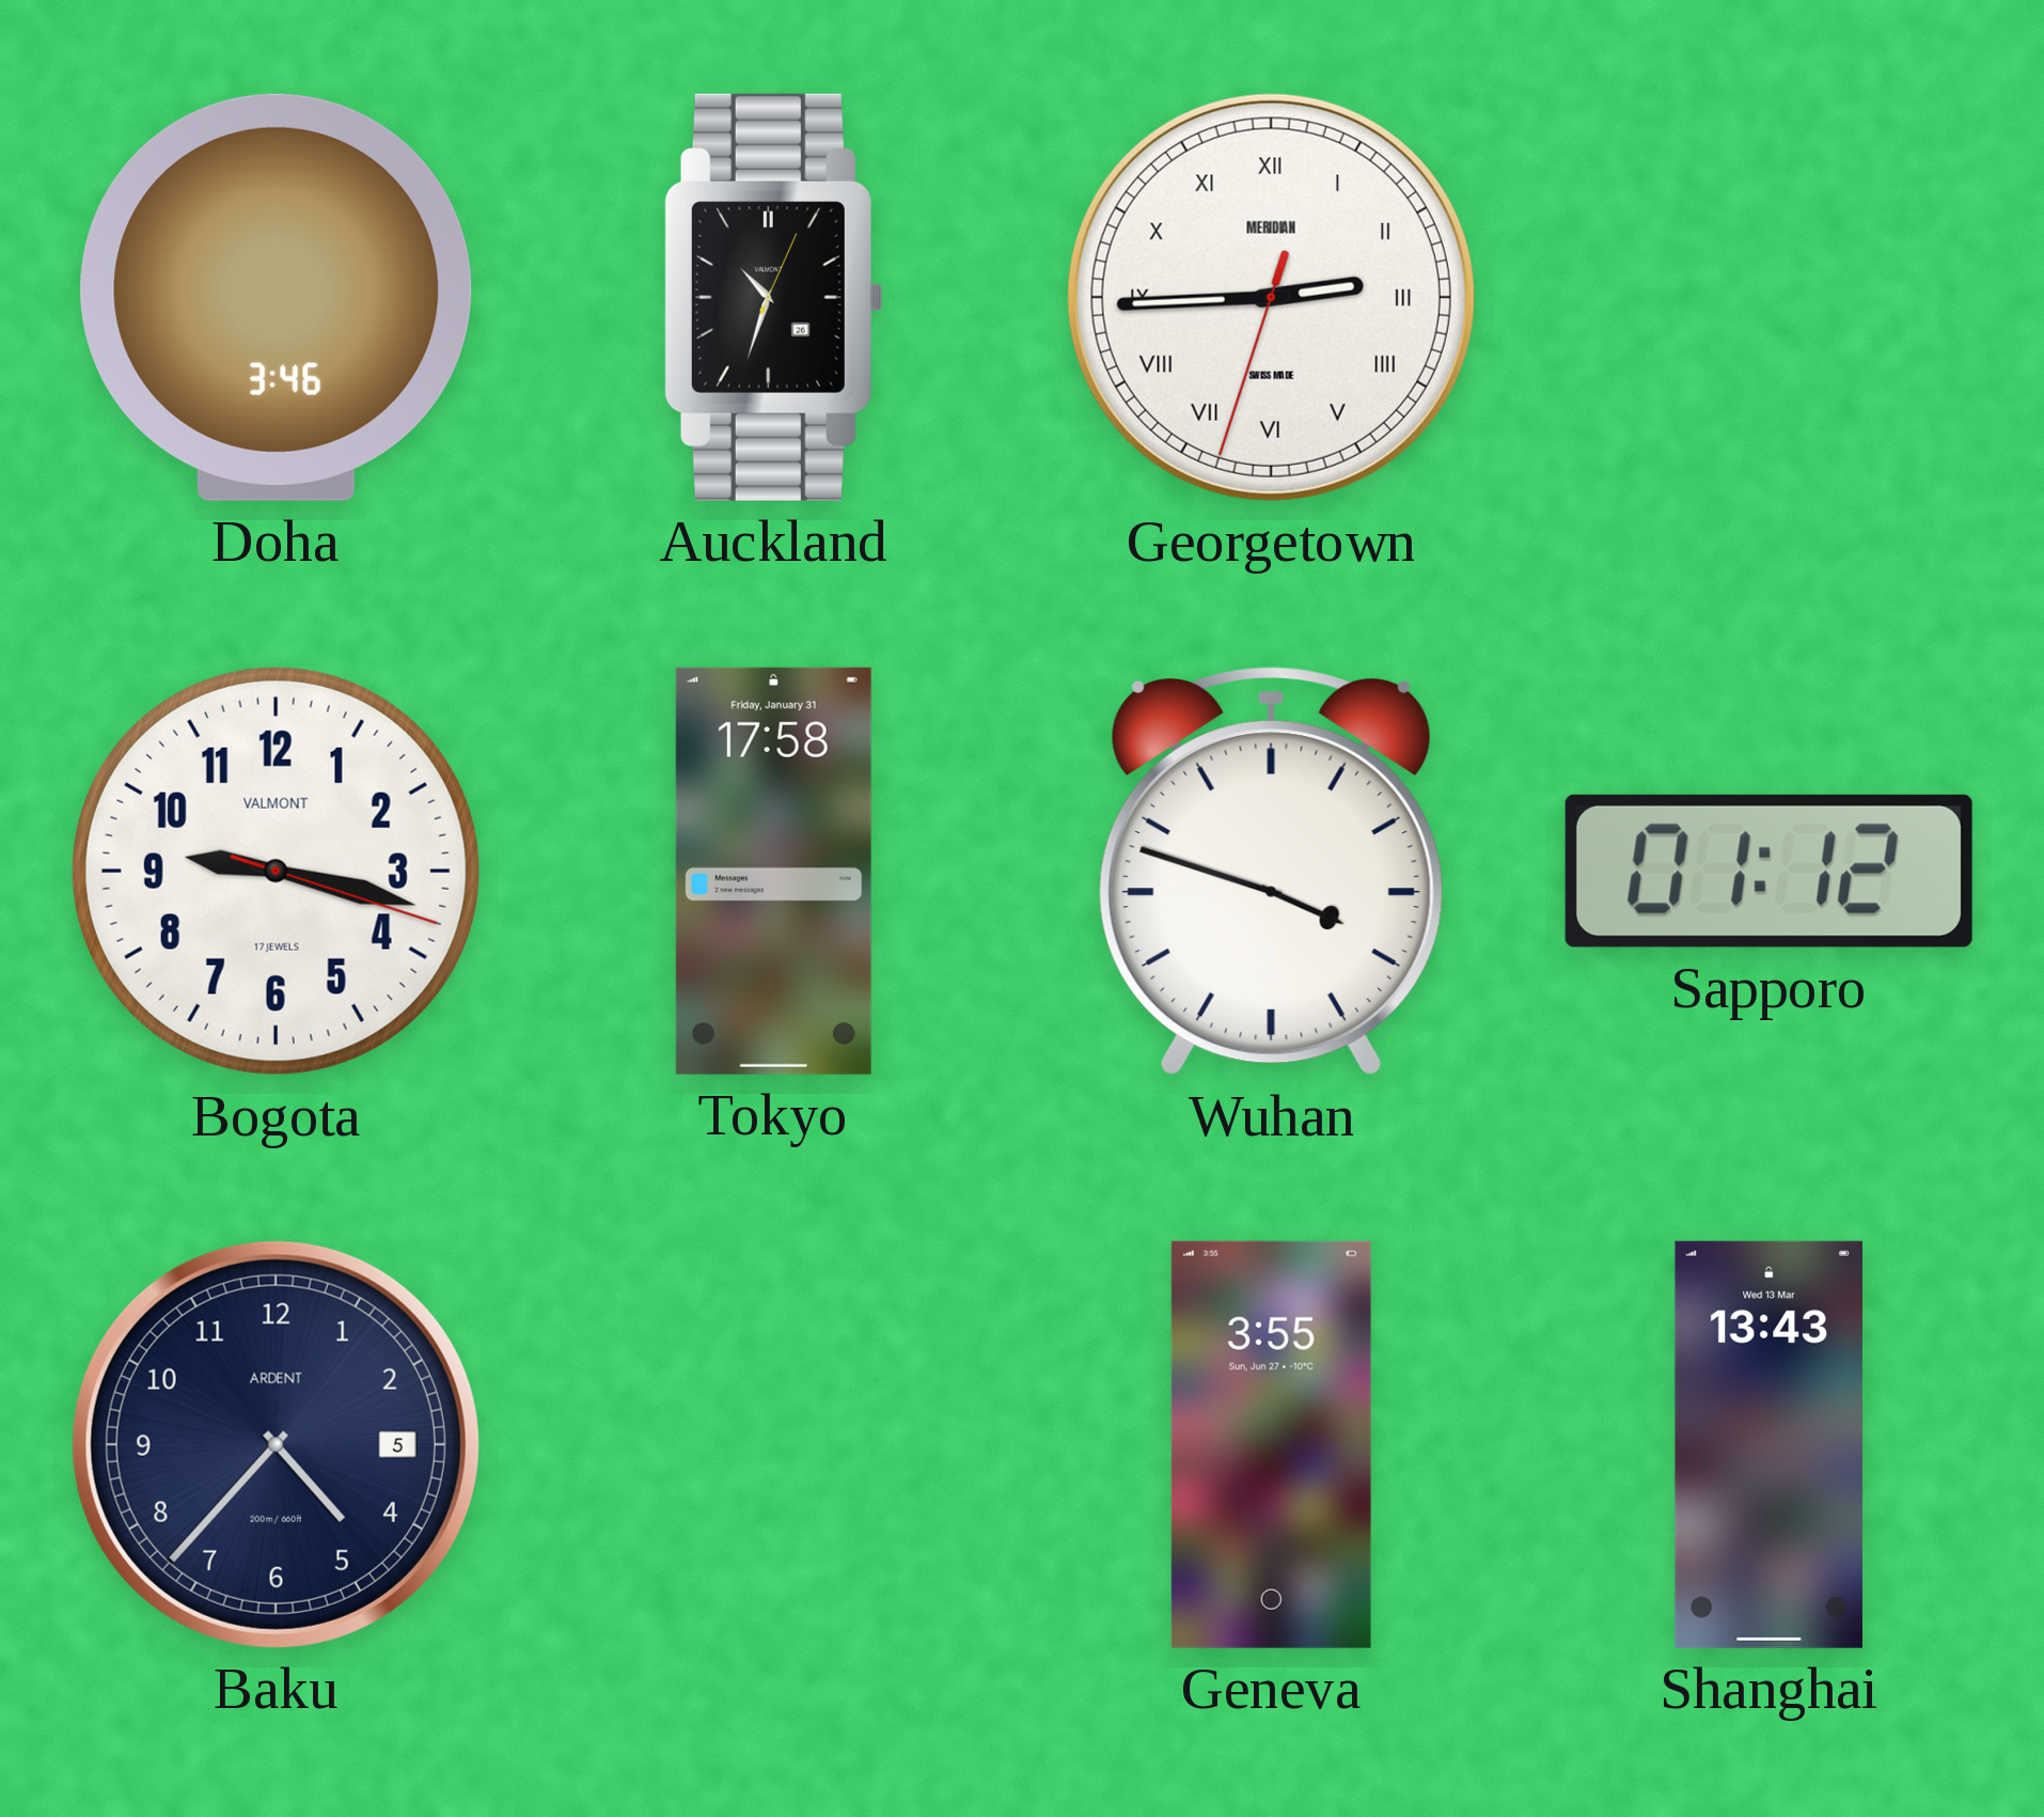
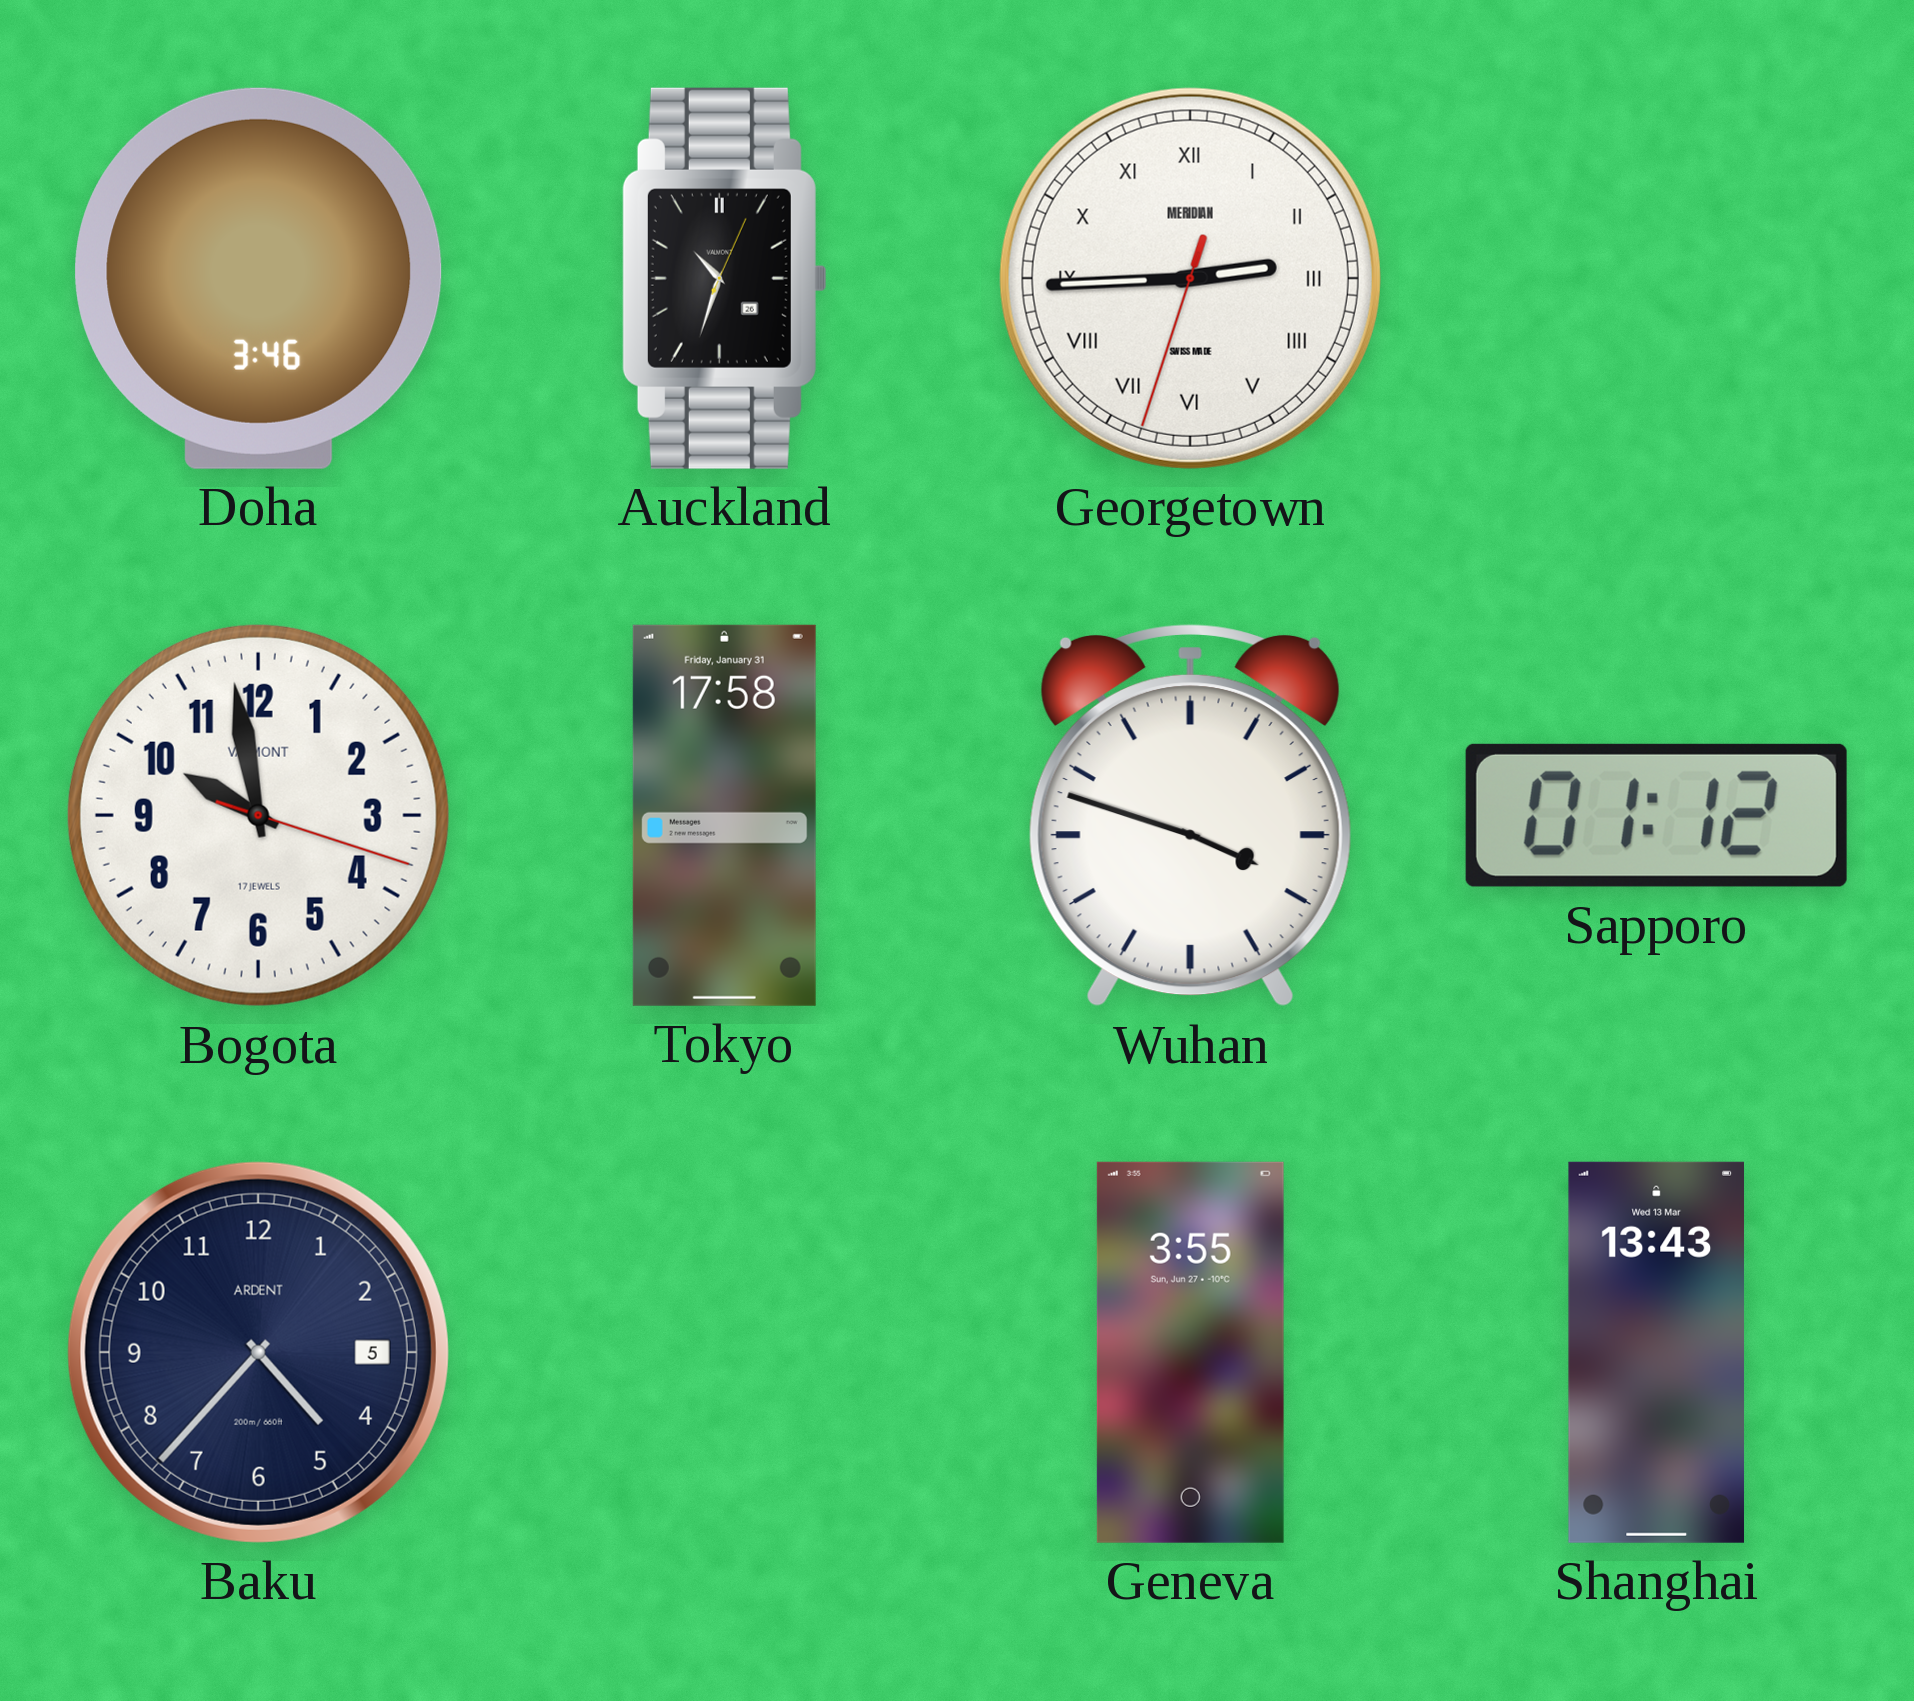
Bogota: 9:17 -> 9:58 (258, 815)
